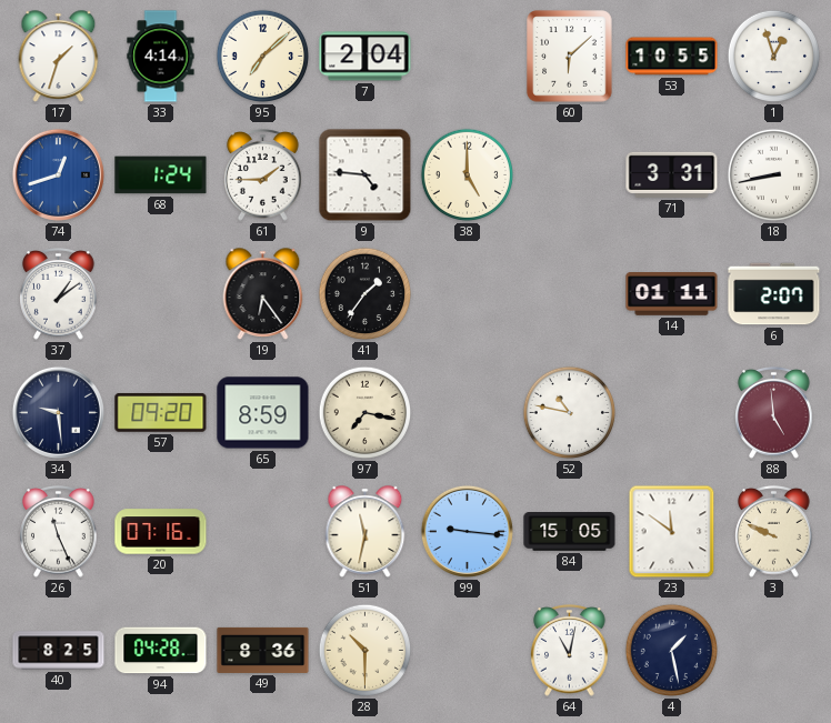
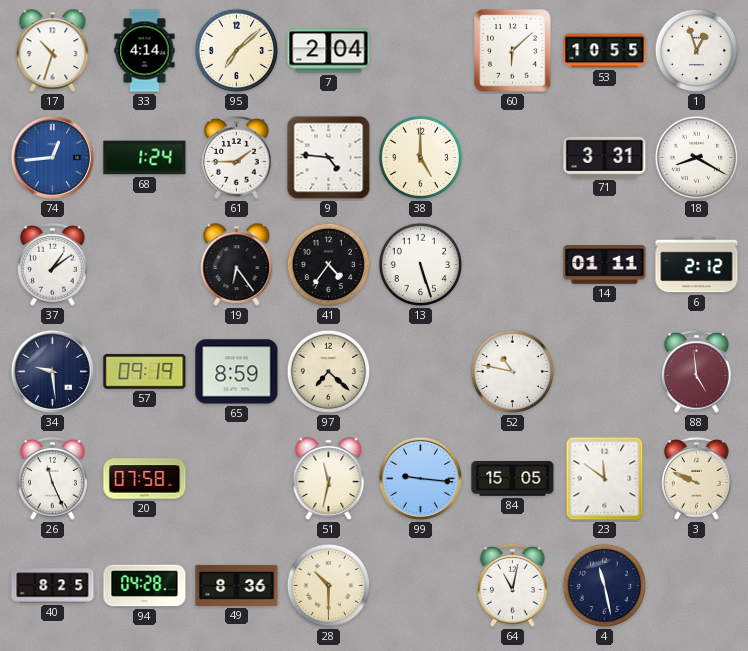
17: 1:33 -> 10:33 (53, 51)
74: 12:42 -> 12:44 (52, 157)
18: 8:43 -> 8:20 (697, 158)
41: 1:36 -> 4:36 (329, 265)
13: none -> 5:27 (421, 265)
6: 2:07 -> 2:12 (697, 265)
57: 09:20 -> 09:19 (145, 372)
97: 7:17 -> 7:22 (329, 372)
20: 07:16 -> 07:58 (145, 479)
4: 1:28 -> 11:28 (605, 586)
